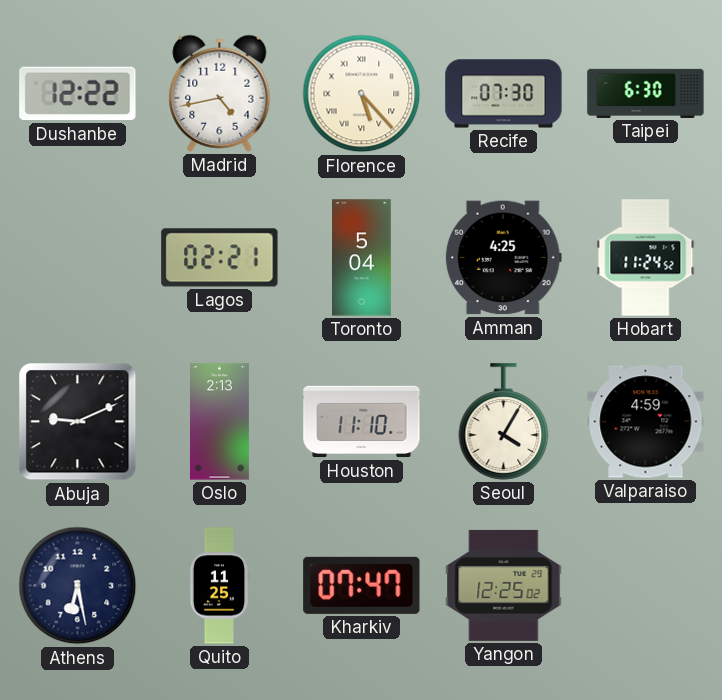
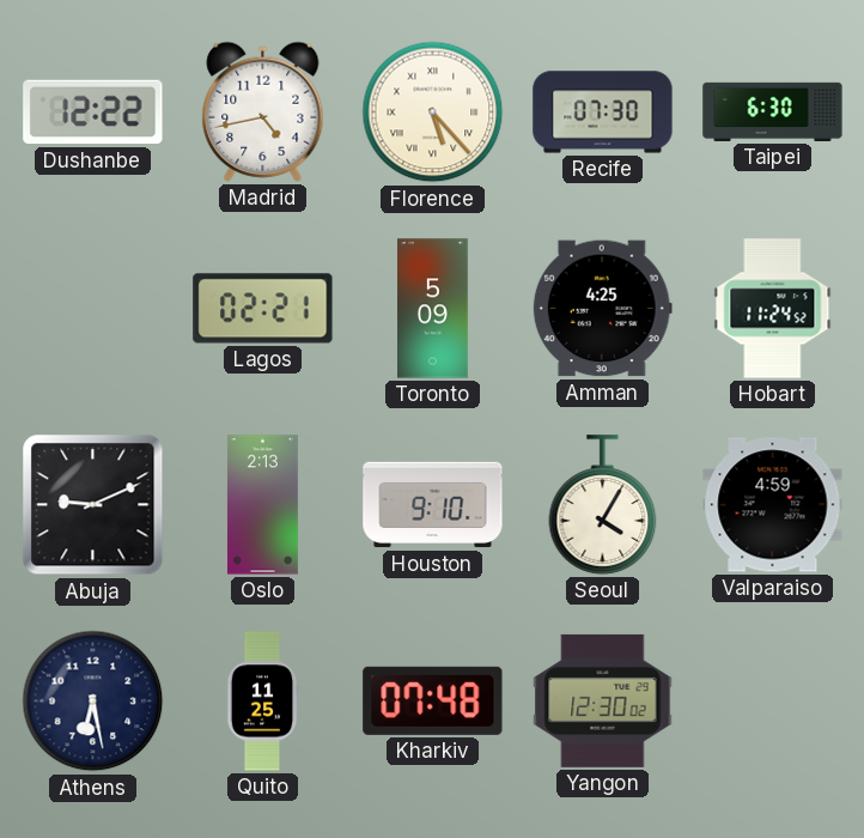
Toronto: 5:04 -> 5:09 (433, 309)
Houston: 11:10 -> 9:10 (433, 505)
Kharkiv: 07:47 -> 07:48 (433, 700)
Yangon: 12:25 -> 12:30 (603, 700)
